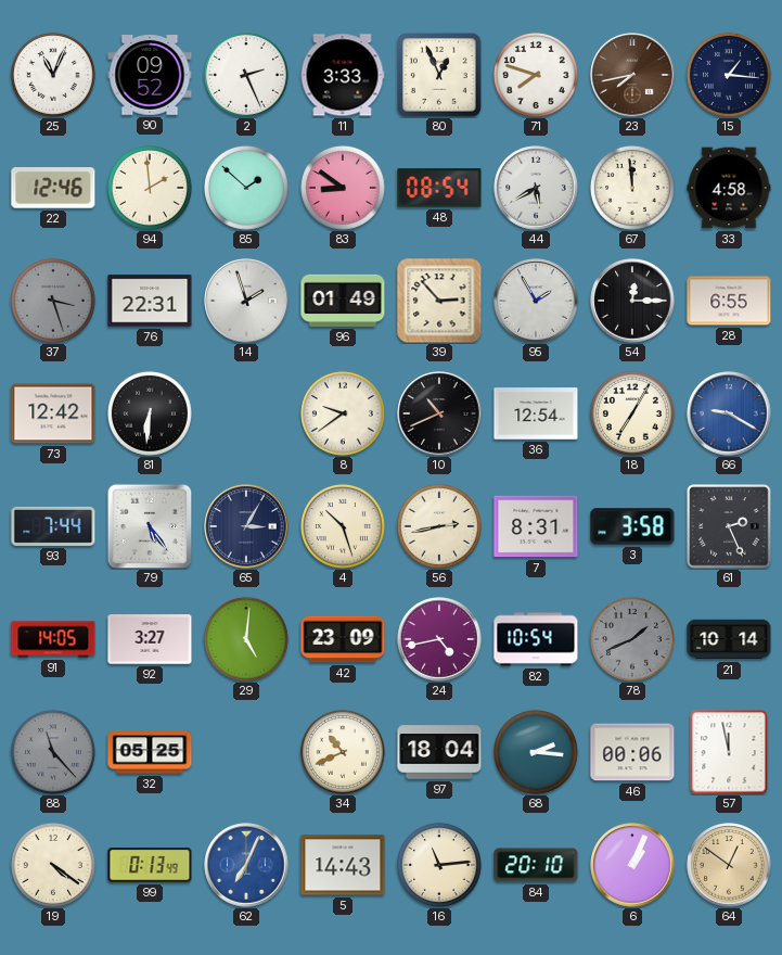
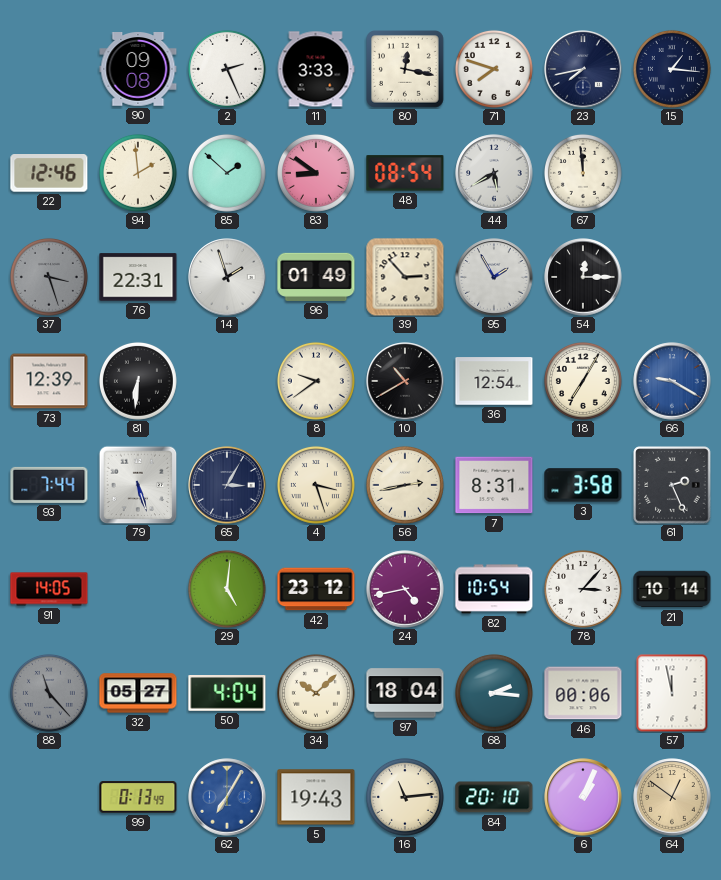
25: 11:04 -> none (53, 75)
90: 09:52 -> 09:08 (138, 70)
80: 12:56 -> 12:17 (406, 70)
23 dial: brown -> navy (583, 69)
33: 4:58 -> none (729, 188)
28: 6:55 -> none (729, 301)
73: 12:42 -> 12:39 (49, 381)
10: 10:41 -> 10:40 (405, 381)
79: 5:24 -> 5:27 (138, 485)
4: 10:27 -> 3:27 (316, 485)
92: 3:27 -> none (150, 639)
42: 23:09 -> 23:12 (316, 589)
78: 1:41 -> 3:07 (583, 589)
78 dial: grey -> white (583, 589)
32: 05:25 -> 05:27 (138, 693)
50: none -> 4:04 (227, 694)
34: 10:41 -> 10:08 (316, 693)
19: 4:21 -> none (53, 865)
62: 7:04 -> 7:05 (227, 797)
5: 14:43 -> 19:43 (316, 797)
